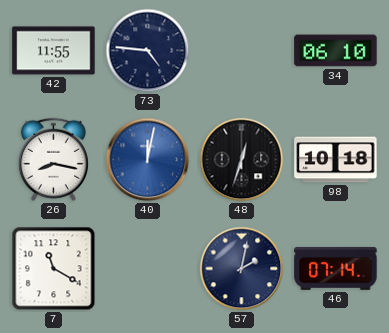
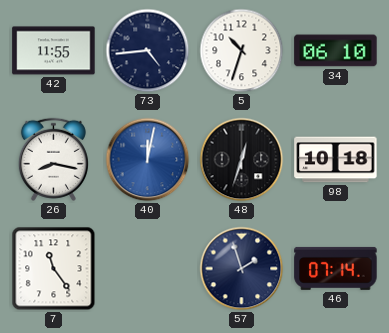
73: 4:46 -> 4:44 (148, 51)
5: none -> 10:33 (242, 51)
7: 11:20 -> 11:24 (54, 269)
57: 2:02 -> 1:57 (242, 269)
